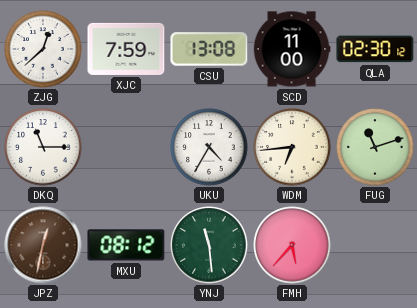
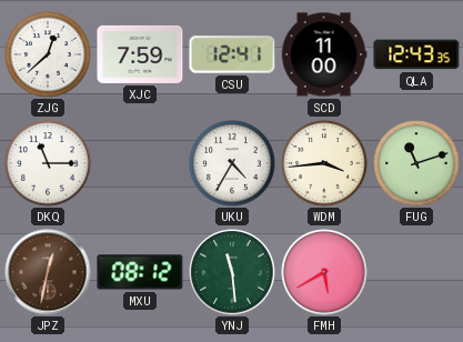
CSU: 13:08 -> 12:41 (232, 54)
QLA: 02:30 -> 12:43 (416, 54)
WDM: 6:44 -> 3:44 (324, 163)
FMH: 5:37 -> 5:40 (324, 272)
